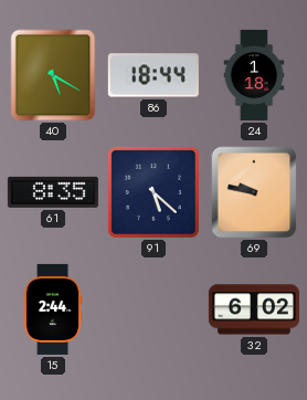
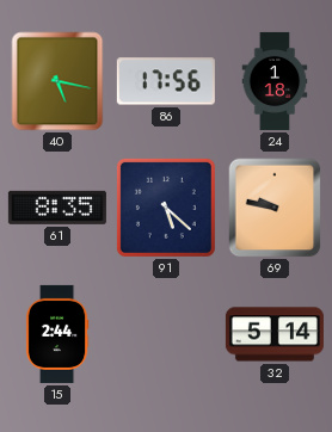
40: 5:20 -> 5:17 (57, 81)
86: 18:44 -> 17:56 (166, 81)
32: 6:02 -> 5:14 (275, 334)
